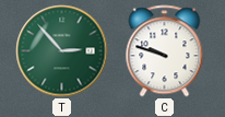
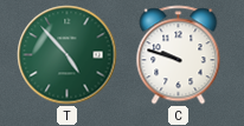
T: 2:53 -> 4:53 (68, 55)
